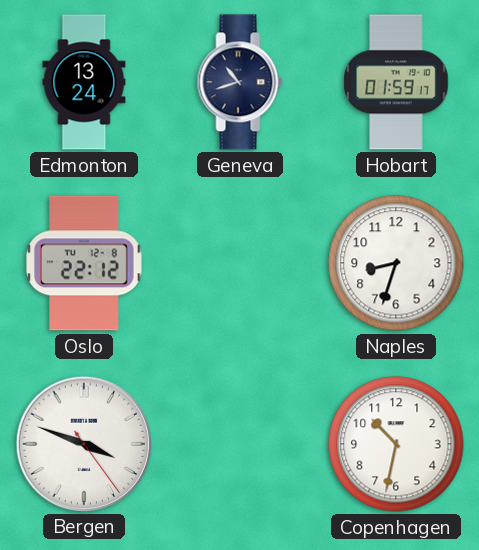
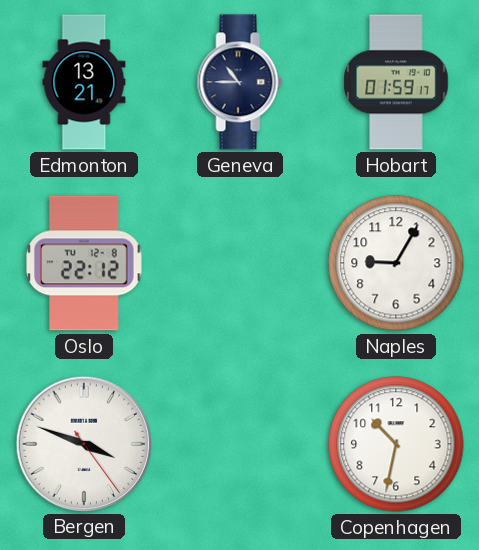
Edmonton: 13:24 -> 13:21 (84, 82)
Geneva: 10:42 -> 10:45 (240, 82)
Naples: 8:33 -> 9:05 (396, 263)
